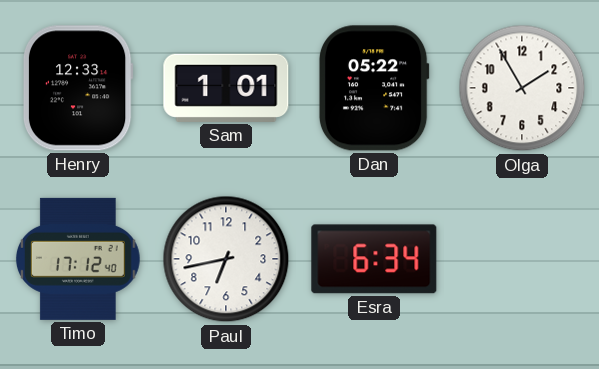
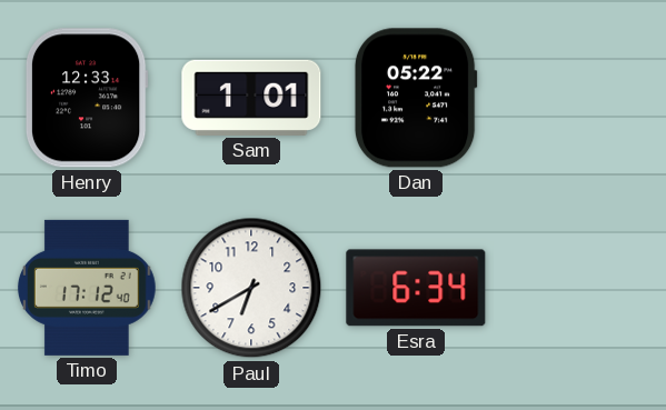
Olga: 1:55 -> none (522, 88)
Paul: 6:43 -> 6:40 (251, 288)
